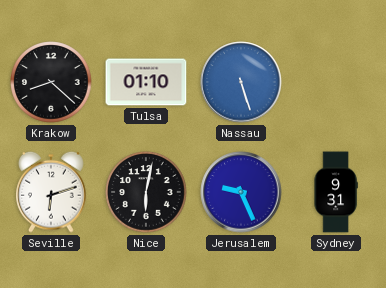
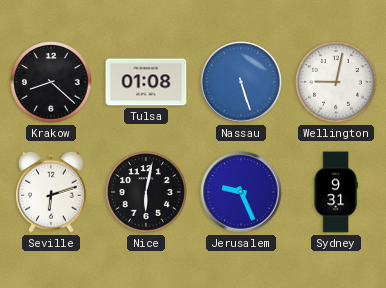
Tulsa: 01:10 -> 01:08 (146, 82)
Wellington: none -> 9:02 (336, 82)
